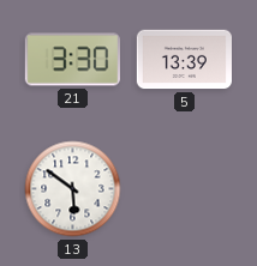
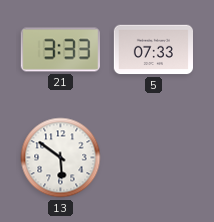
21: 3:30 -> 3:33 (60, 50)
5: 13:39 -> 07:33 (153, 50)
